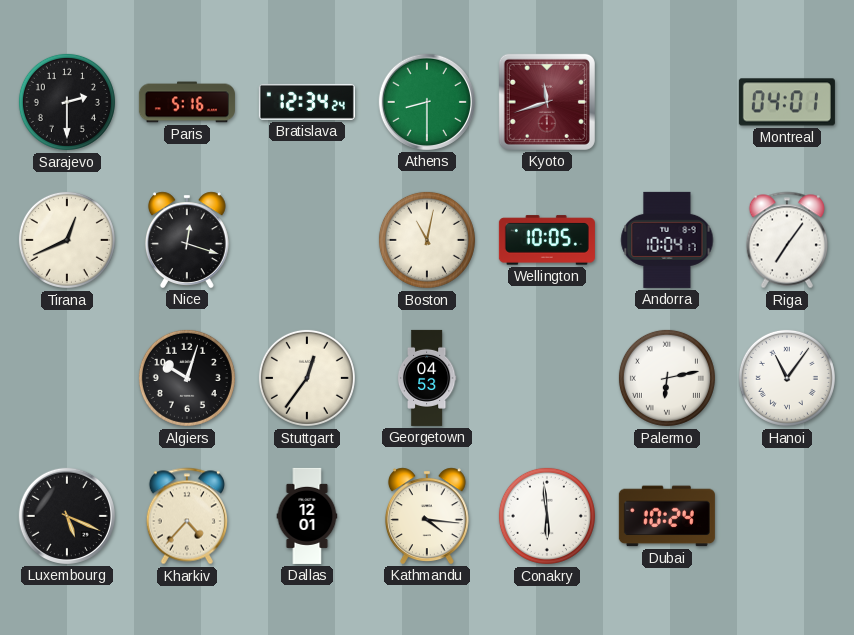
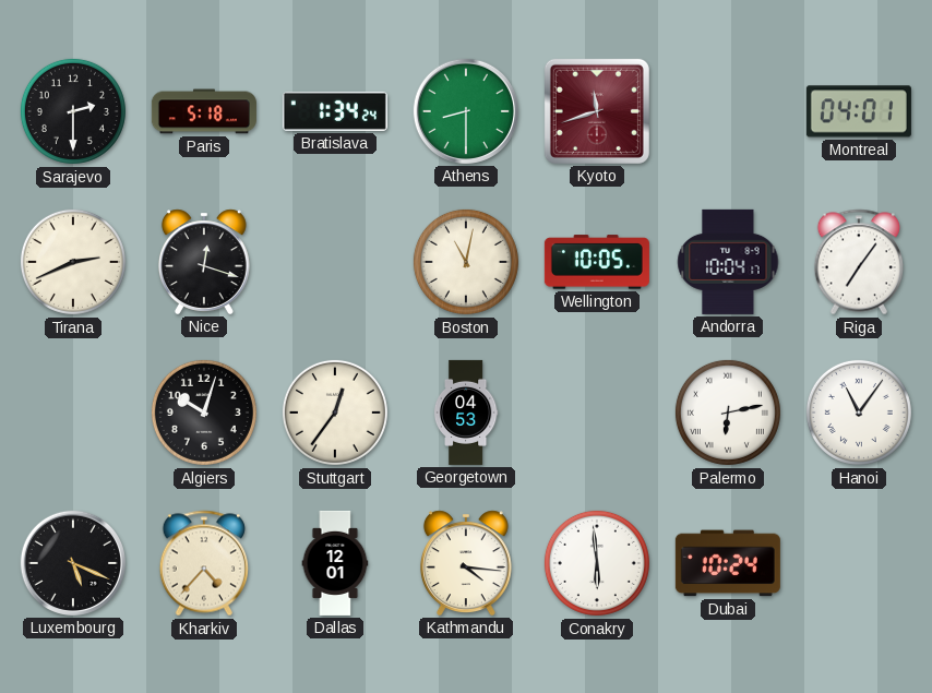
Paris: 5:16 -> 5:18 (204, 111)
Bratislava: 12:34 -> 1:34 (335, 111)
Tirana: 12:41 -> 2:41 (73, 262)
